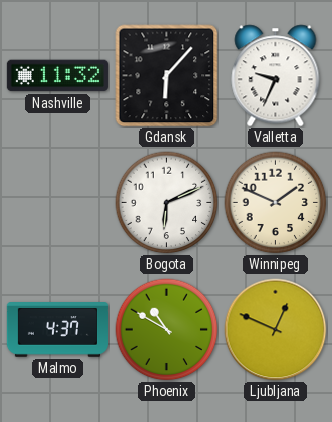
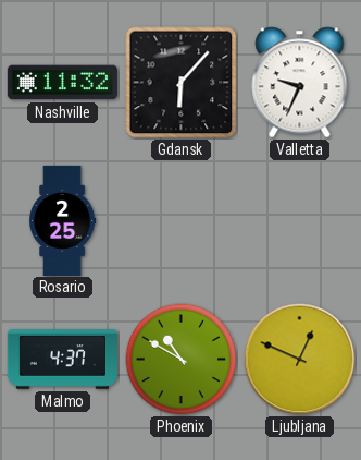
Rosario: none -> 2:25 (63, 220)
Bogota: 6:11 -> none (167, 203)
Winnipeg: 1:49 -> none (276, 203)
